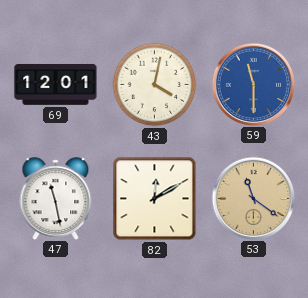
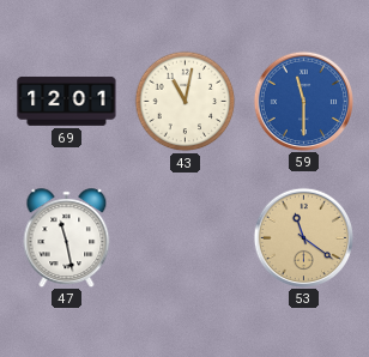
43: 4:02 -> 11:02 (186, 102)
82: 12:10 -> none (155, 199)
